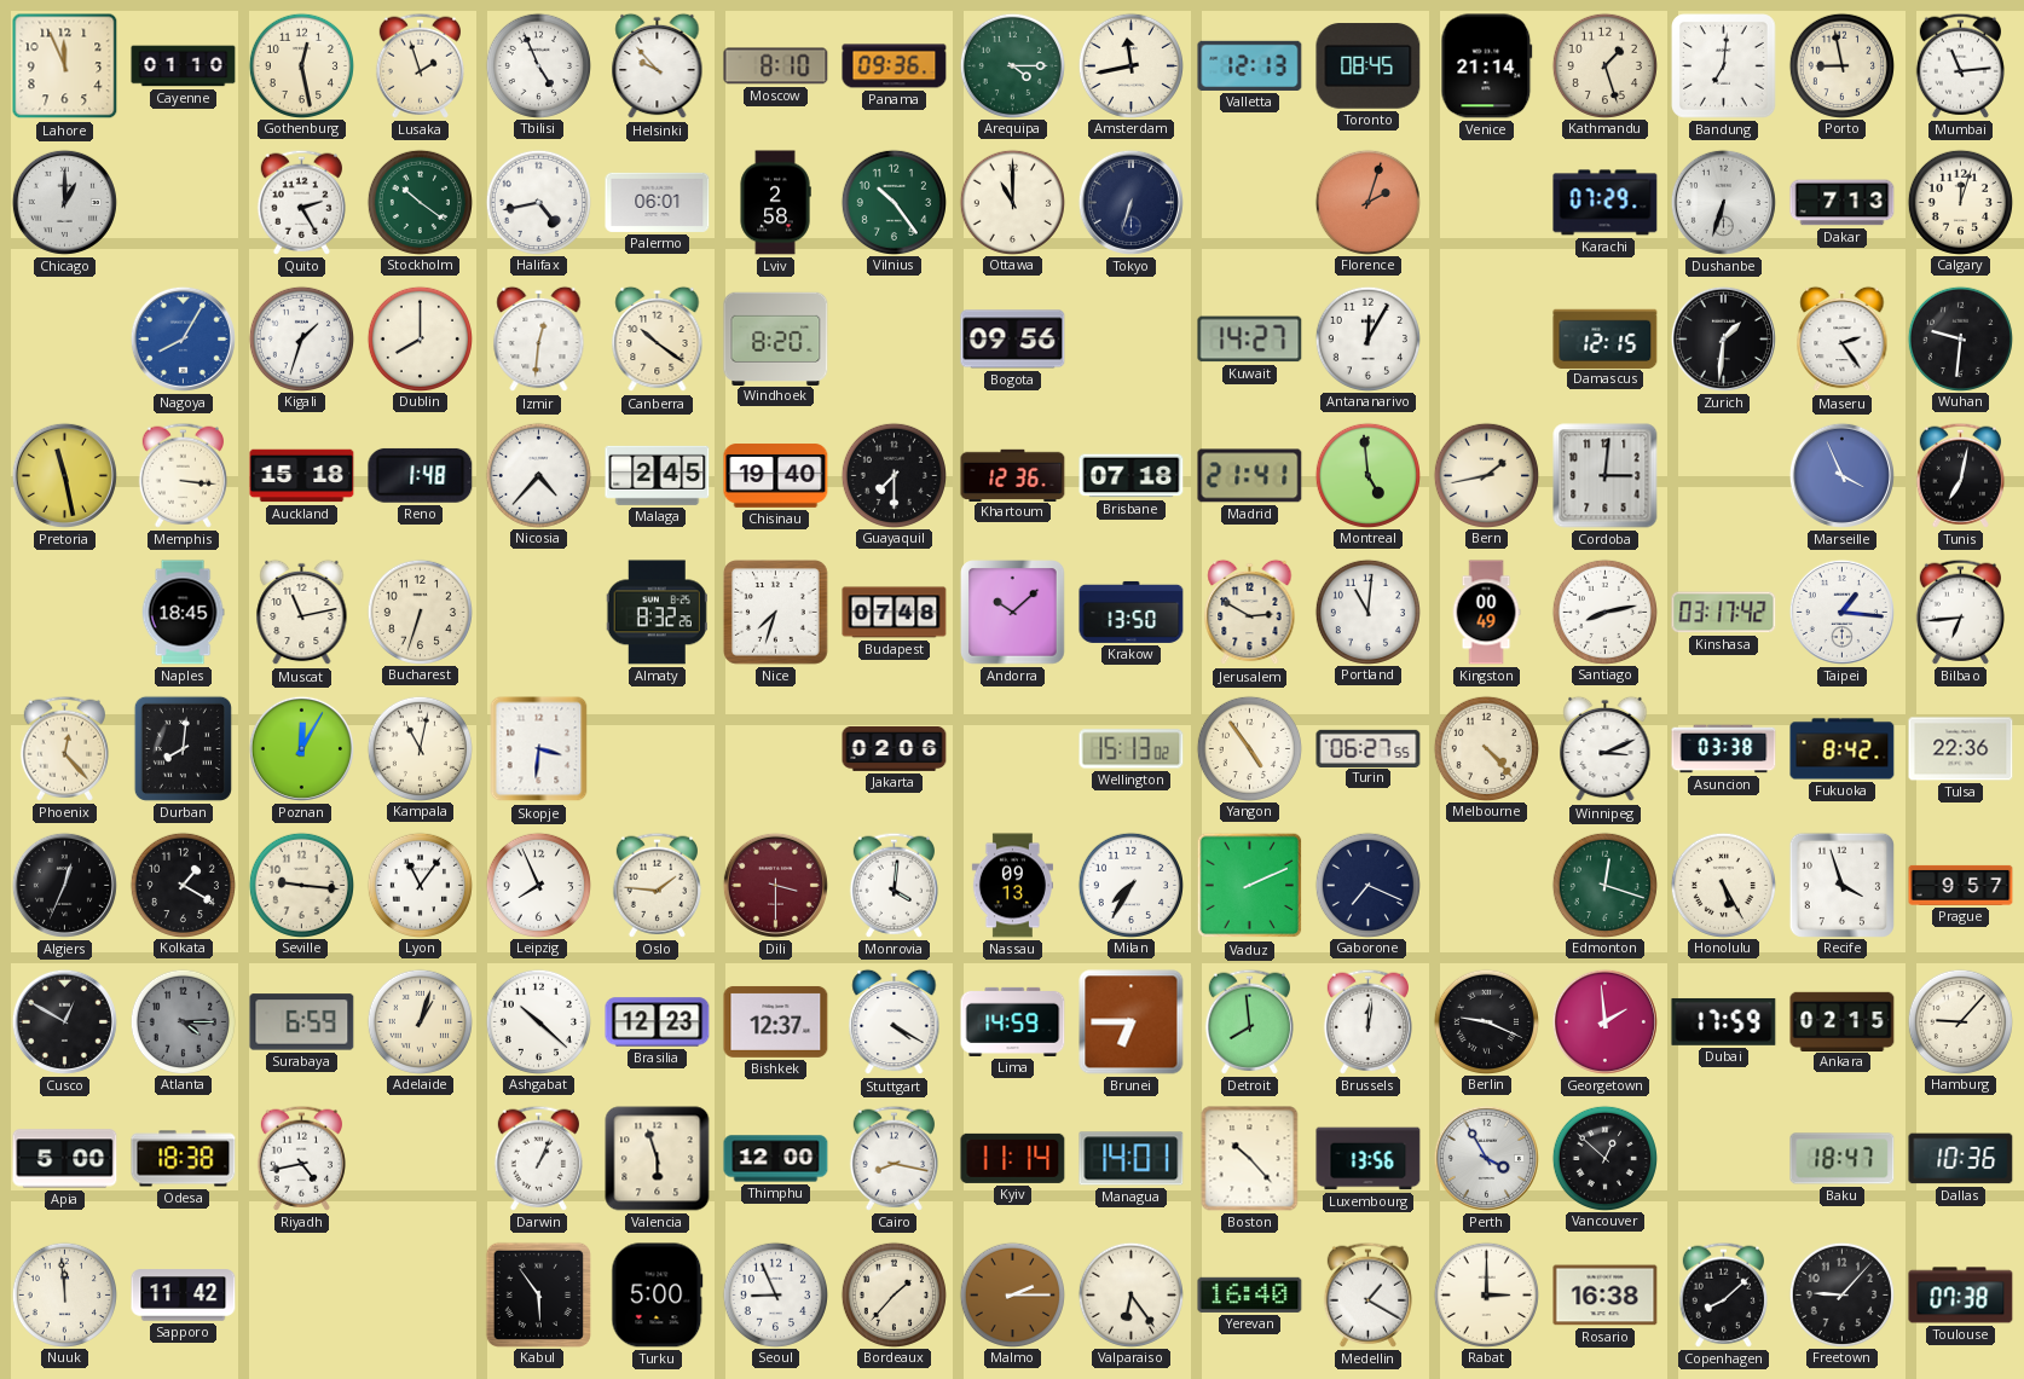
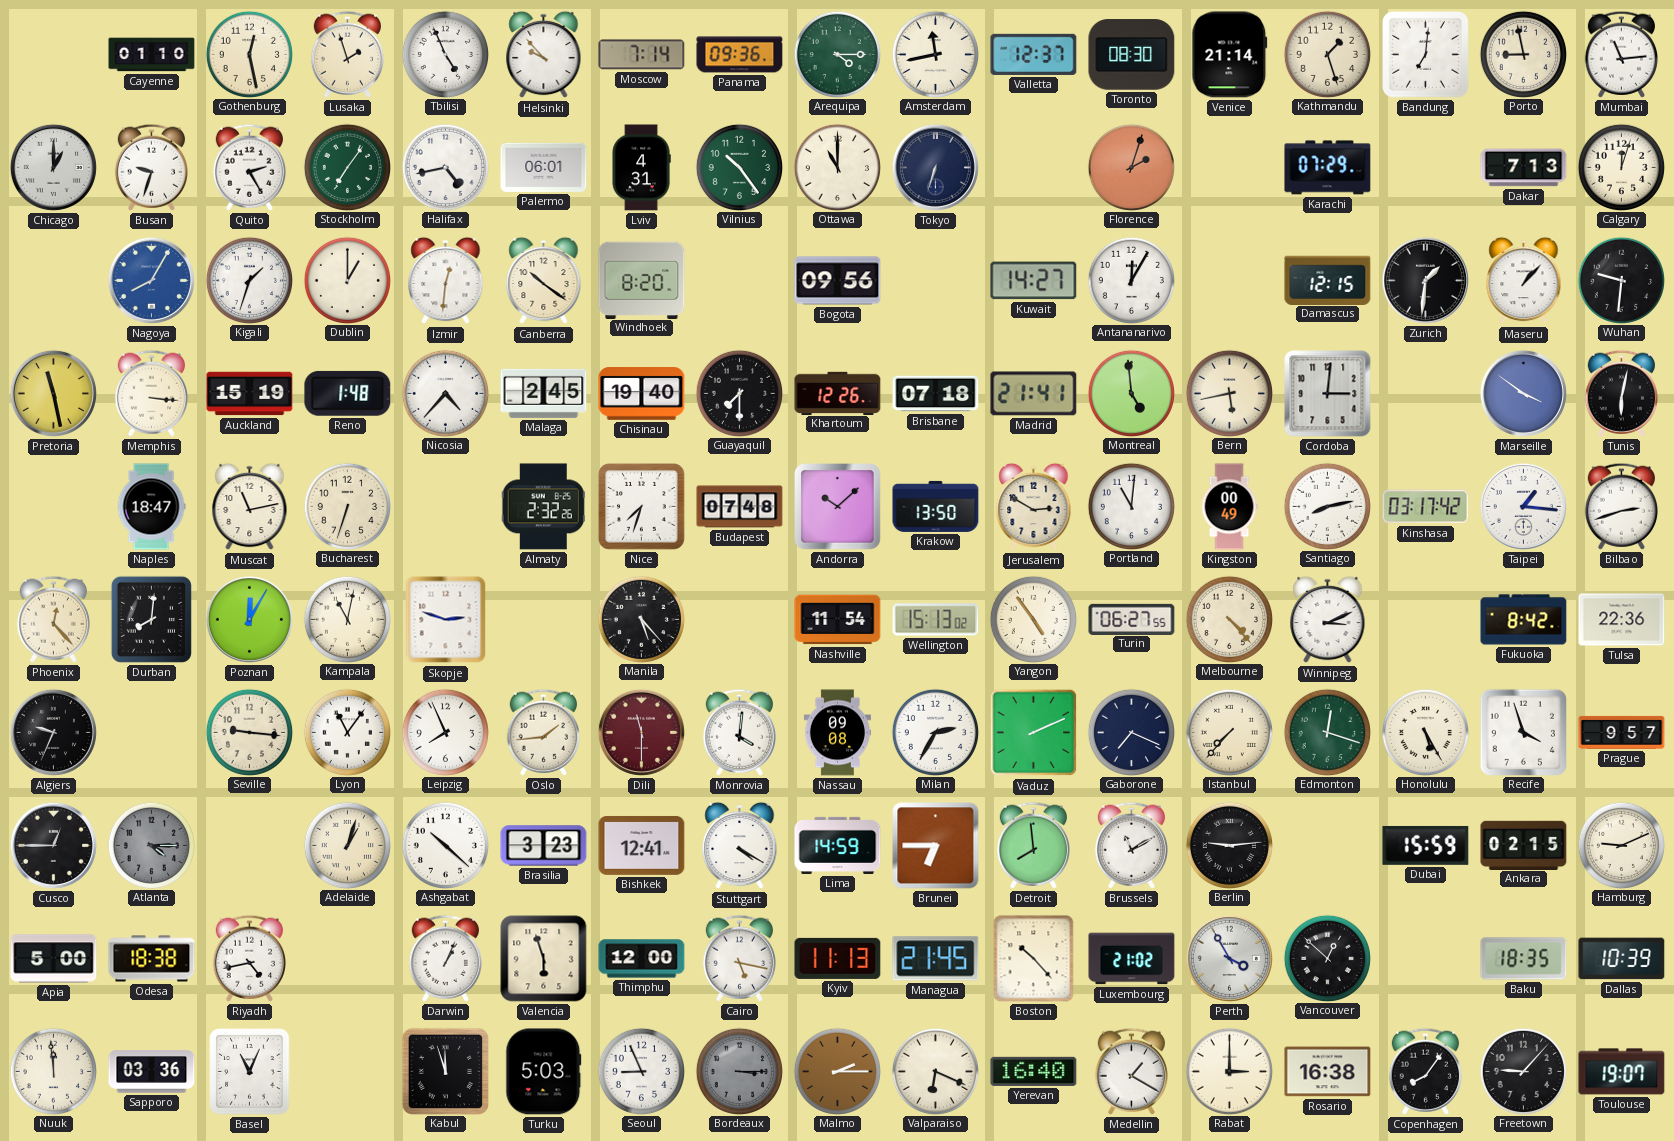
Lahore: 11:56 -> none (65, 66)
Moscow: 8:10 -> 7:14 (642, 55)
Valletta: 12:13 -> 12:37 (1034, 54)
Toronto: 08:45 -> 08:30 (1132, 55)
Busan: none -> 9:33 (151, 167)
Stockholm: 10:21 -> 7:06 (347, 167)
Lviv: 2:58 -> 4:31 (641, 168)
Dushanbe: 6:33 -> none (1723, 202)
Dublin: 8:00 -> 1:00 (347, 280)
Maseru: 2:24 -> 1:07 (1524, 281)
Auckland: 15:18 -> 15:19 (250, 394)
Khartoum: 12:36 -> 12:26 (838, 393)
Bern: 1:43 -> 5:43 (1229, 393)
Marseille: 3:56 -> 3:51 (1523, 393)
Tunis: 7:02 -> 6:02 (1621, 393)
Naples: 18:45 -> 18:47 (151, 507)
Almaty: 8:32 -> 2:32 (543, 507)
Bilbao: 6:44 -> 2:42 (1621, 506)
Skopje: 3:31 -> 2:48 (446, 620)
Manila: none -> 5:23 (641, 619)
Jakarta: 02:06 -> none (895, 749)
Nashville: none -> 11:54 (838, 620)
Asuncion: 03:38 -> none (1724, 749)
Algiers: 12:34 -> 9:34 (53, 732)
Kolkata: 1:20 -> none (183, 885)
Oslo: 1:46 -> 1:44 (543, 732)
Dili: 3:30 -> 11:30 (641, 732)
Nassau: 09:13 -> 09:08 (837, 733)
Milan: 7:35 -> 2:35 (935, 732)
Istanbul: none -> 7:37 (1229, 732)
Cusco: 12:50 -> 12:45 (53, 845)
Surabaya: 6:59 -> none (302, 1022)
Brasilia: 12:23 -> 3:23 (544, 846)
Bishkek: 12:37 -> 12:41 (642, 845)
Brussels: 12:01 -> 11:10 (1131, 845)
Berlin: 9:19 -> 9:14 (1229, 845)
Georgetown: 1:59 -> none (1604, 1021)
Dubai: 17:59 -> 15:59 (1426, 845)
Hamburg: 9:07 -> 9:11 (1621, 845)
Cairo: 8:17 -> 5:17 (739, 958)
Kyiv: 11:14 -> 11:13 (838, 958)
Managua: 14:01 -> 21:45 (936, 959)
Luxembourg: 13:56 -> 21:02 (1132, 959)
Baku: 18:47 -> 18:35 (1524, 959)
Dallas: 10:36 -> 10:39 (1622, 959)
Sapporo: 11:42 -> 03:36 (152, 1072)
Basel: none -> 11:04 (250, 1072)
Kabul: 5:54 -> 11:57 (445, 1071)
Turku: 5:00 -> 5:03 (544, 1072)
Bordeaux: 1:37 -> 3:15 (739, 1071)
Bordeaux dial: cream -> grey (739, 1071)
Valparaiso: 6:24 -> 6:19 (935, 1071)
Copenhagen: 8:08 -> 8:06 (1425, 1071)
Toulouse: 07:38 -> 19:07 (1622, 1072)
